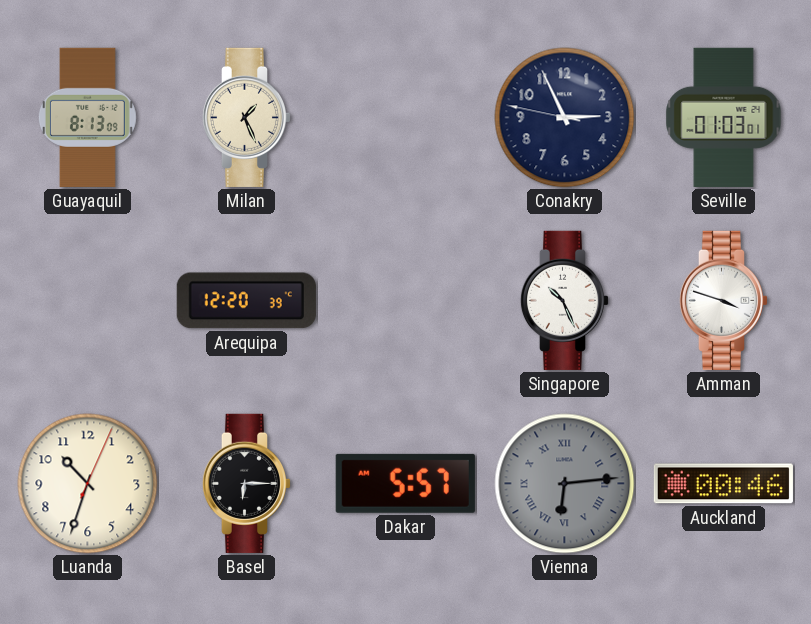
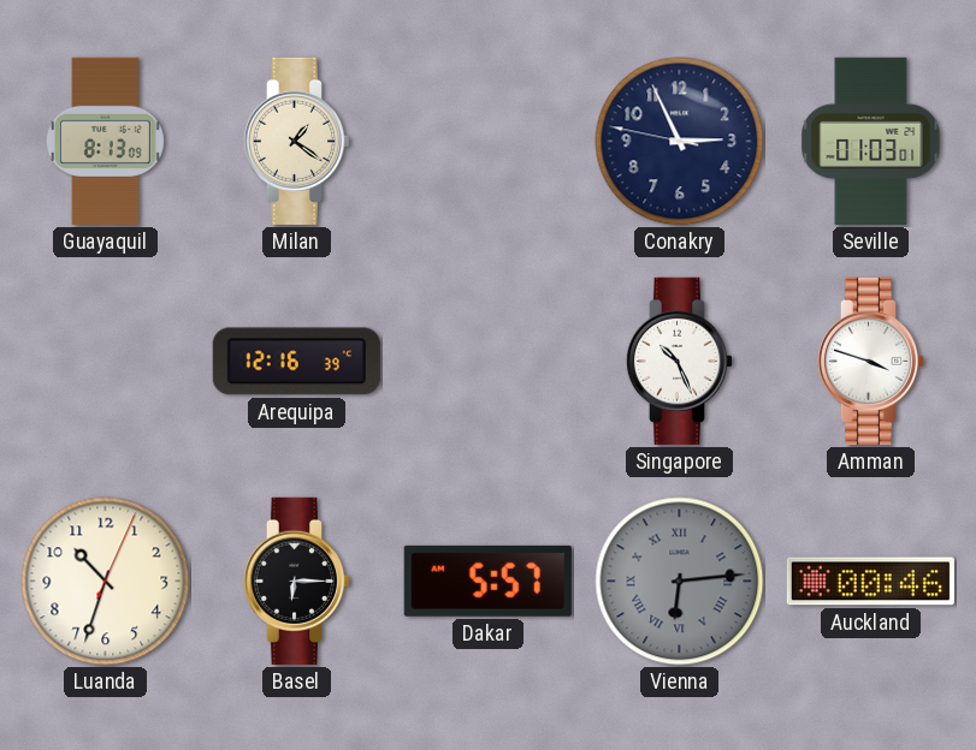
Milan: 1:26 -> 1:21 (297, 141)
Arequipa: 12:20 -> 12:16 (296, 362)
